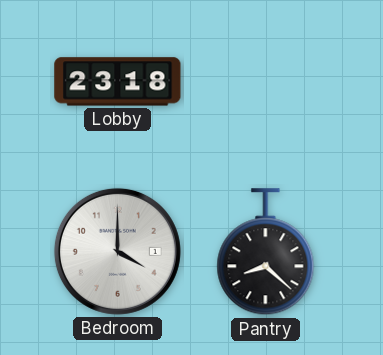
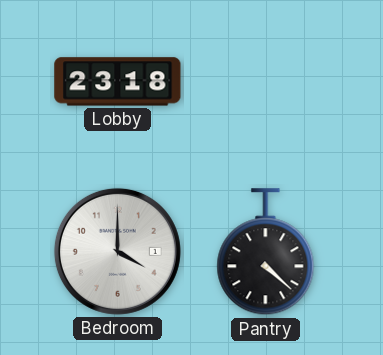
Pantry: 8:22 -> 4:22 (266, 252)
